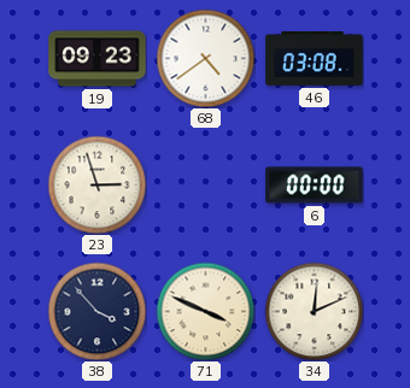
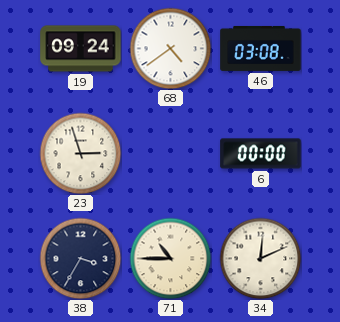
19: 09:23 -> 09:24 (81, 49)
38: 3:53 -> 3:35 (80, 258)
71: 3:49 -> 10:45 (170, 258)
